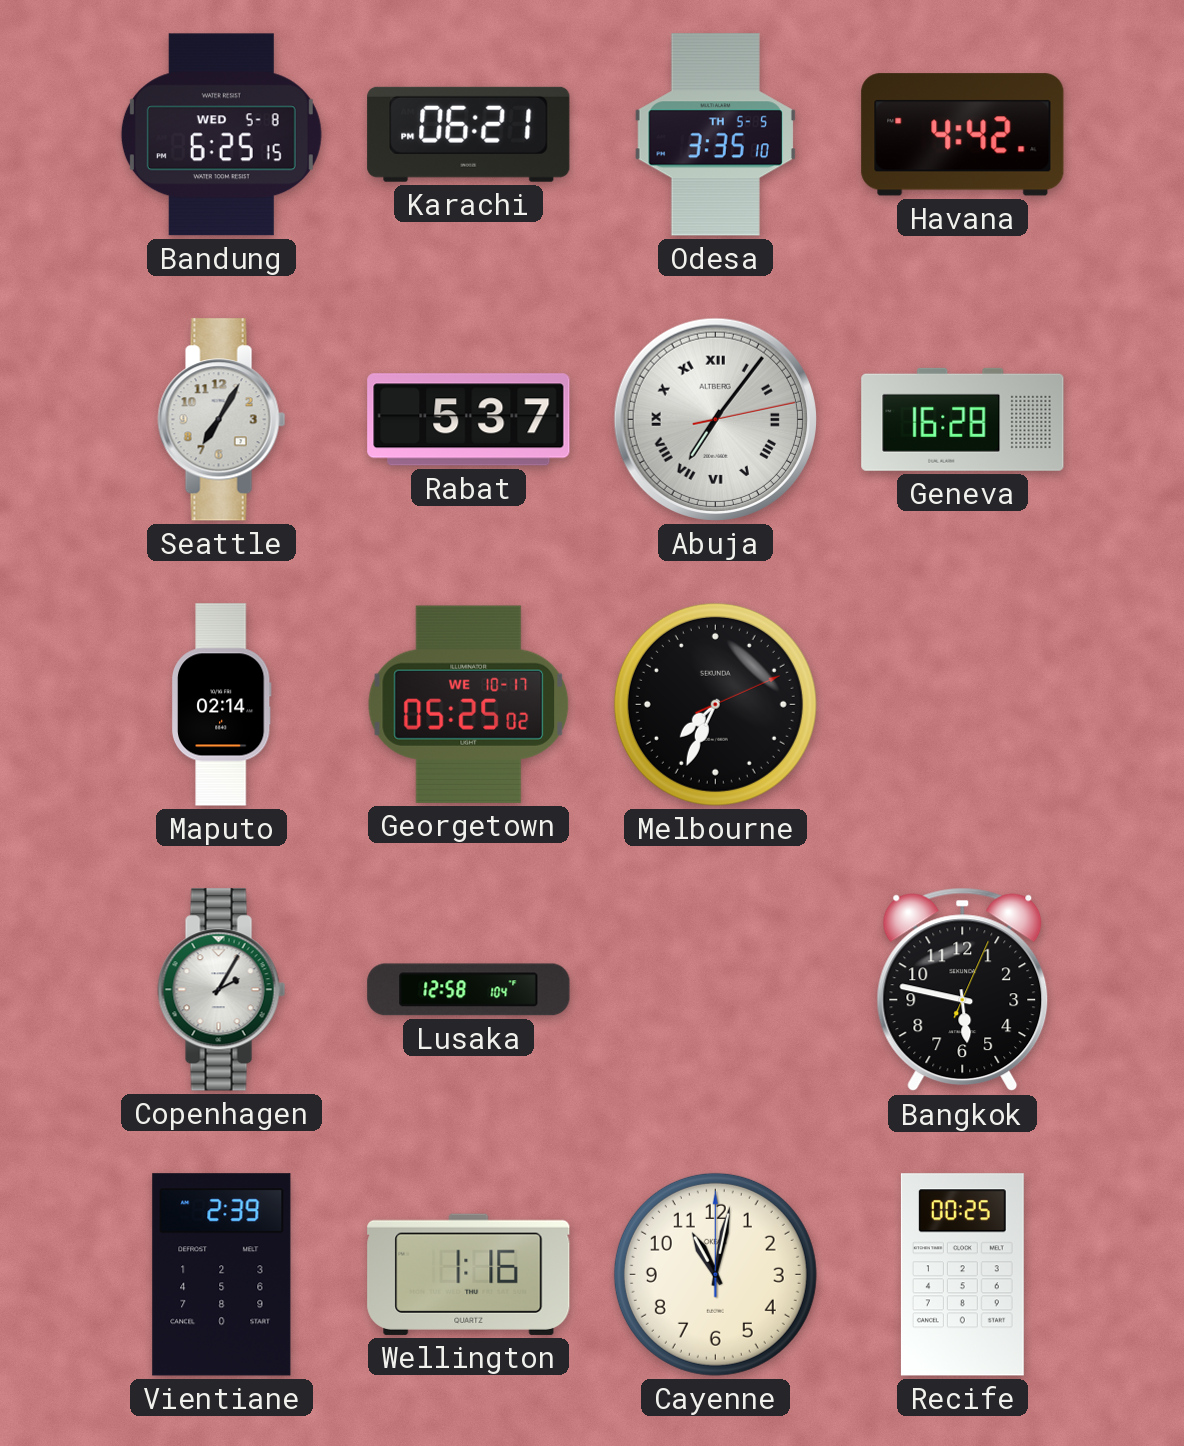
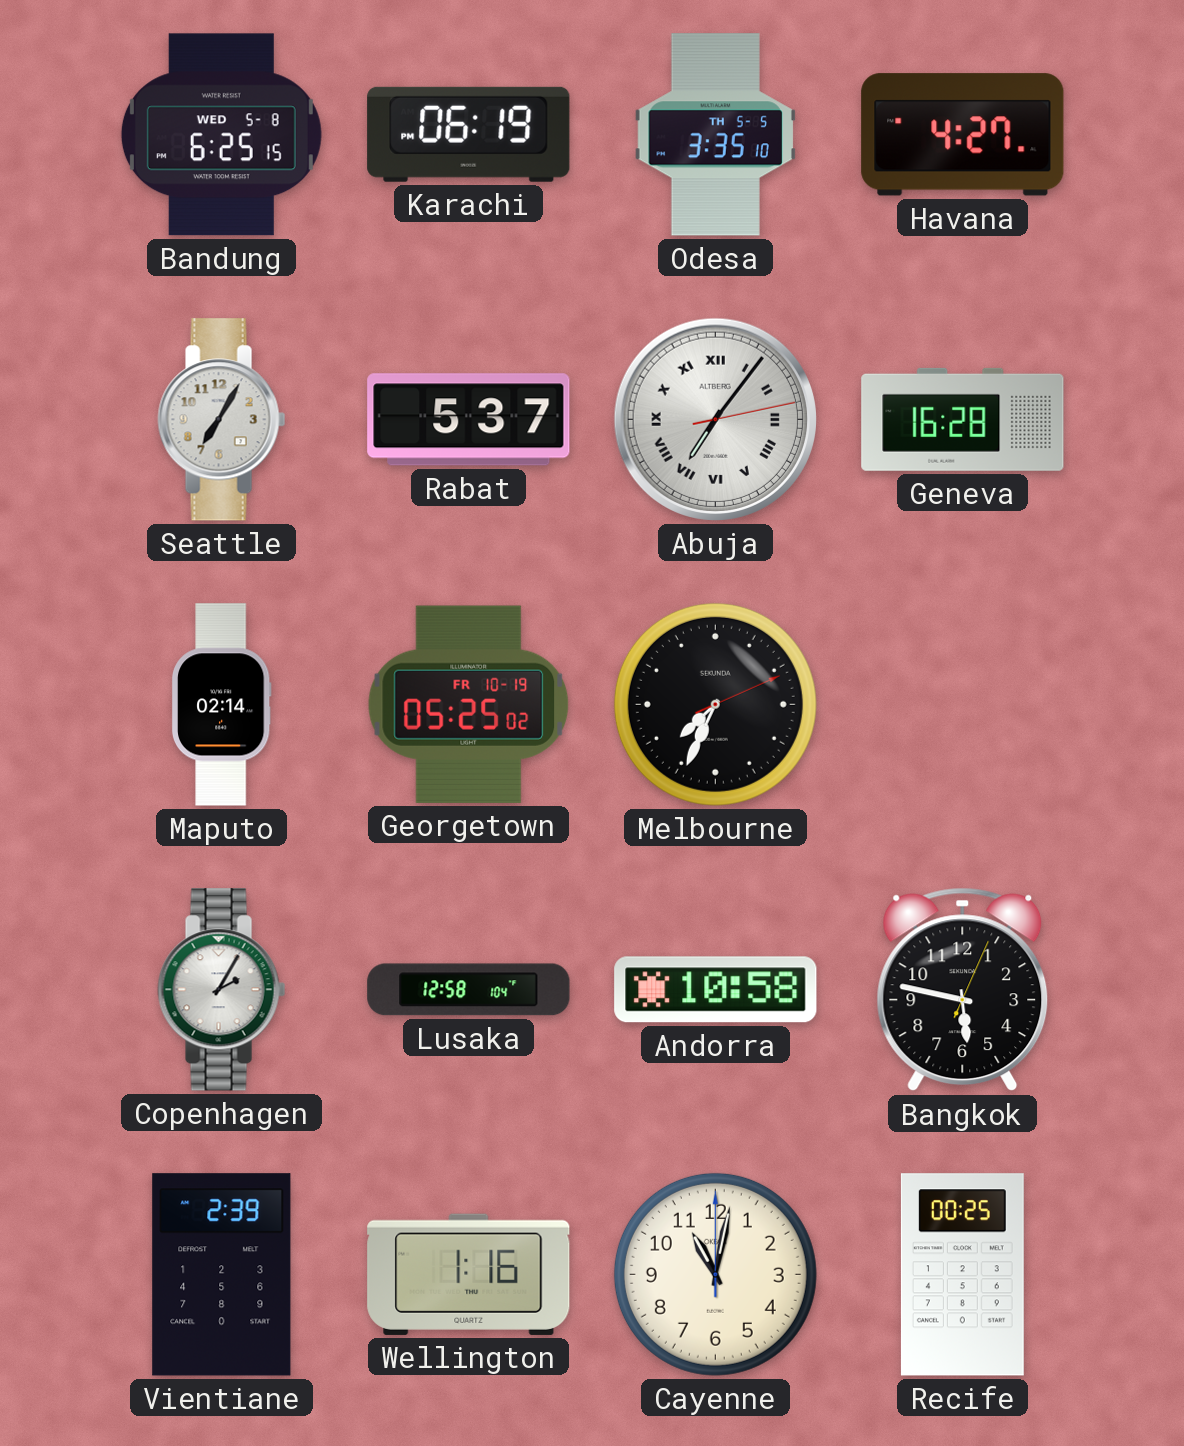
Karachi: 06:21 -> 06:19 (469, 134)
Havana: 4:42 -> 4:27 (963, 135)
Georgetown date: WE 10-17 -> FR 10-19 (469, 704)
Andorra: none -> 10:58 (716, 990)
